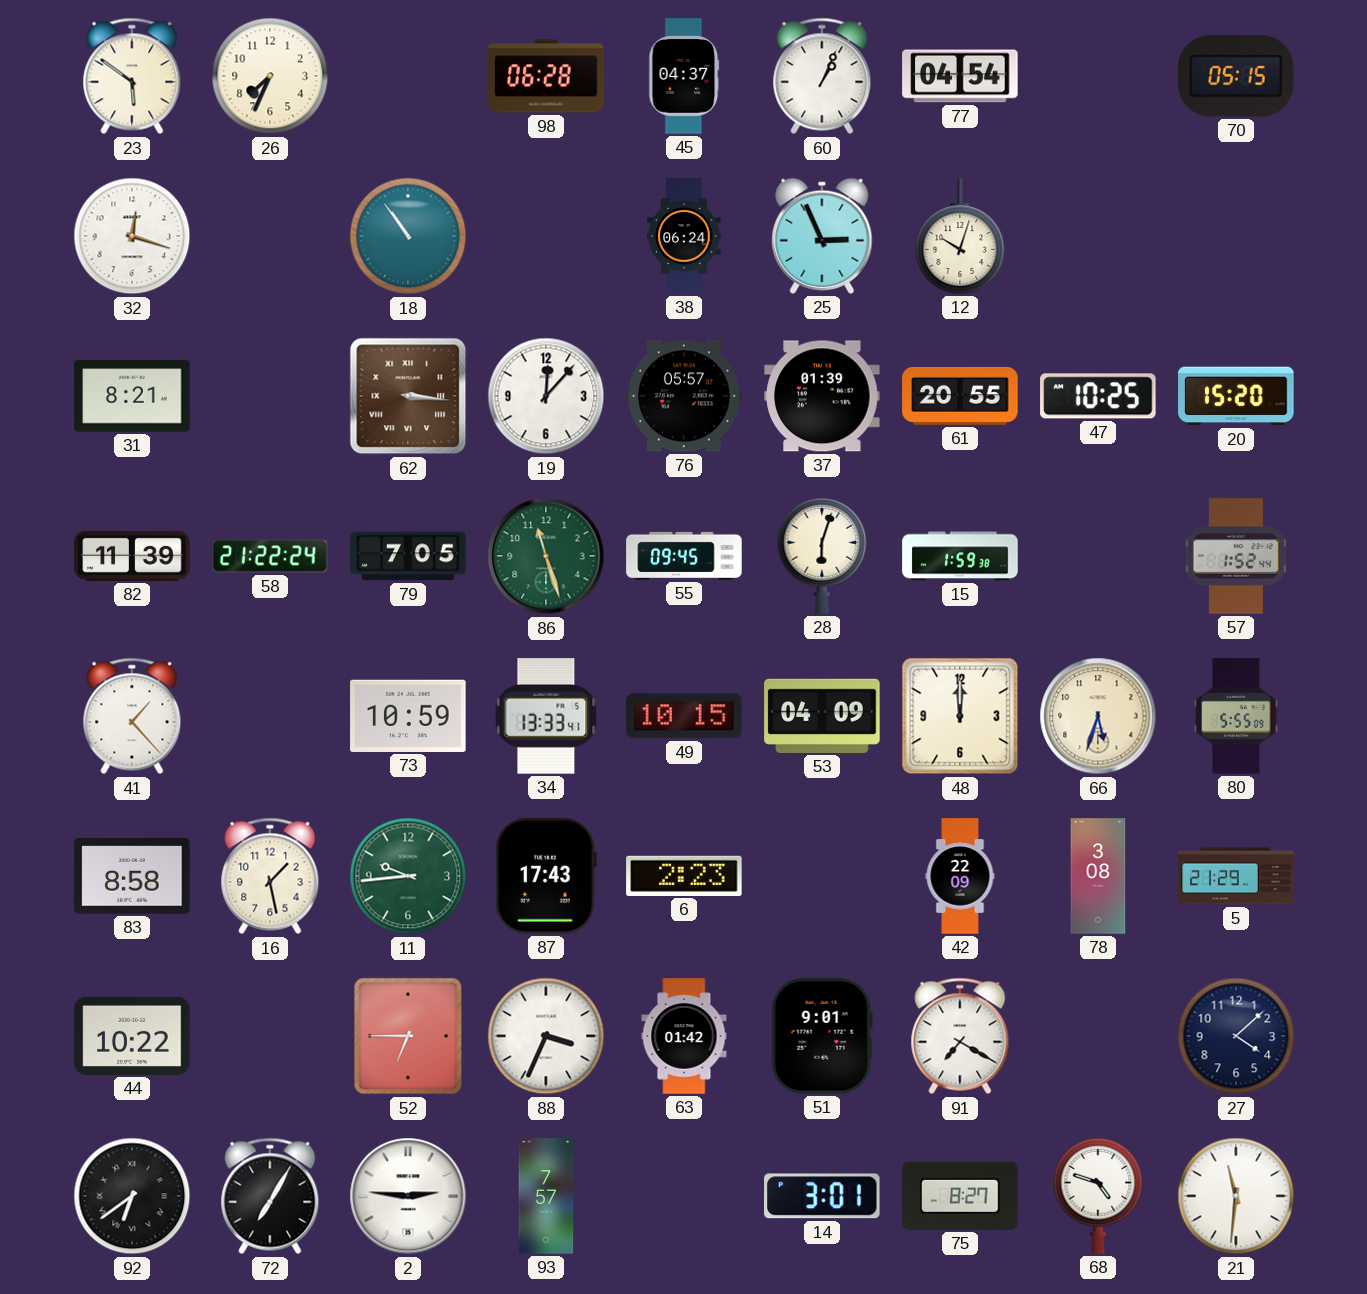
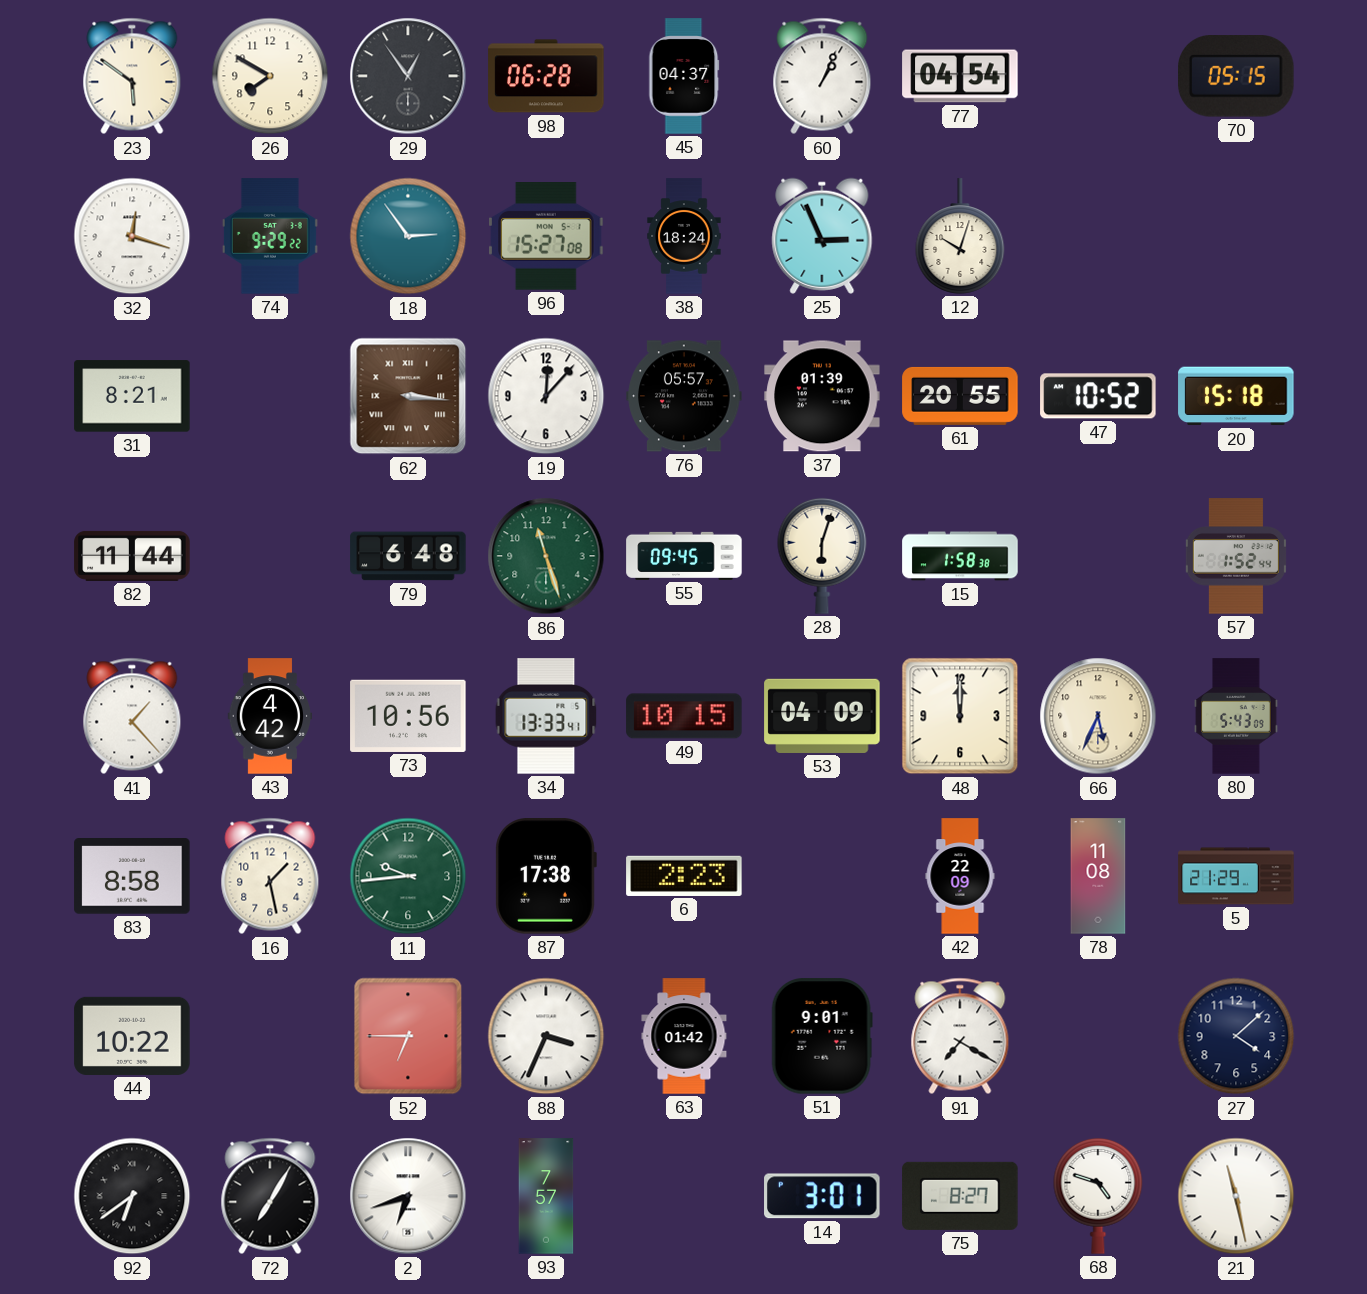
26: 7:34 -> 7:50 (270, 76)
29: none -> 12:54 (408, 76)
74: none -> 9:29 (270, 236)
18: 10:54 -> 2:54 (408, 236)
96: none -> 15:27 (546, 236)
38: 06:24 -> 18:24 (684, 236)
47: 10:25 -> 10:52 (1098, 396)
20: 15:20 -> 15:18 (1236, 396)
82: 11:39 -> 11:44 (132, 556)
58: 21:22 -> none (270, 556)
79: 7:05 -> 6:48 (408, 556)
15: 1:59 -> 1:58 (960, 556)
43: none -> 4:42 (270, 716)
73: 10:59 -> 10:56 (408, 716)
66: 5:33 -> 5:34 (1098, 716)
80: 5:55 -> 5:43 (1236, 716)
87: 17:43 -> 17:38 (546, 876)
78: 3:08 -> 11:08 (1098, 876)
2: 2:46 -> 6:42 (408, 1196)
21: 11:31 -> 11:28 (1236, 1196)
